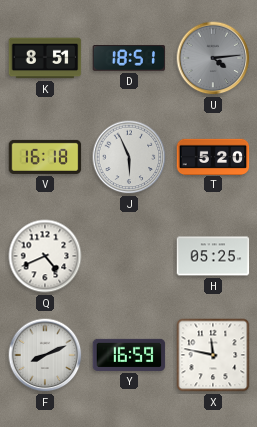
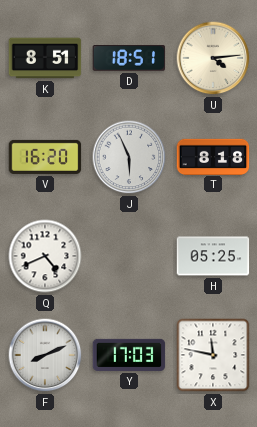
U dial: grey -> cream (213, 58)
V: 16:18 -> 16:20 (45, 157)
T: 5:20 -> 8:18 (213, 156)
Y: 16:59 -> 17:03 (129, 355)
